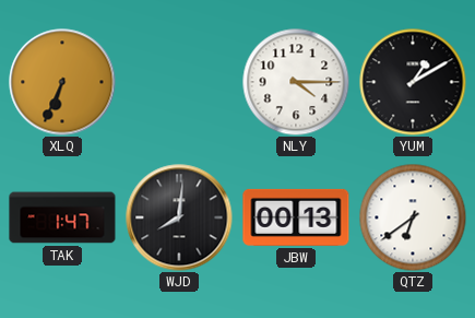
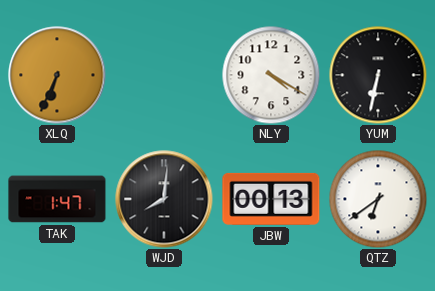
NLY: 4:15 -> 4:20 (271, 75)
YUM: 1:10 -> 6:32 (378, 75)
